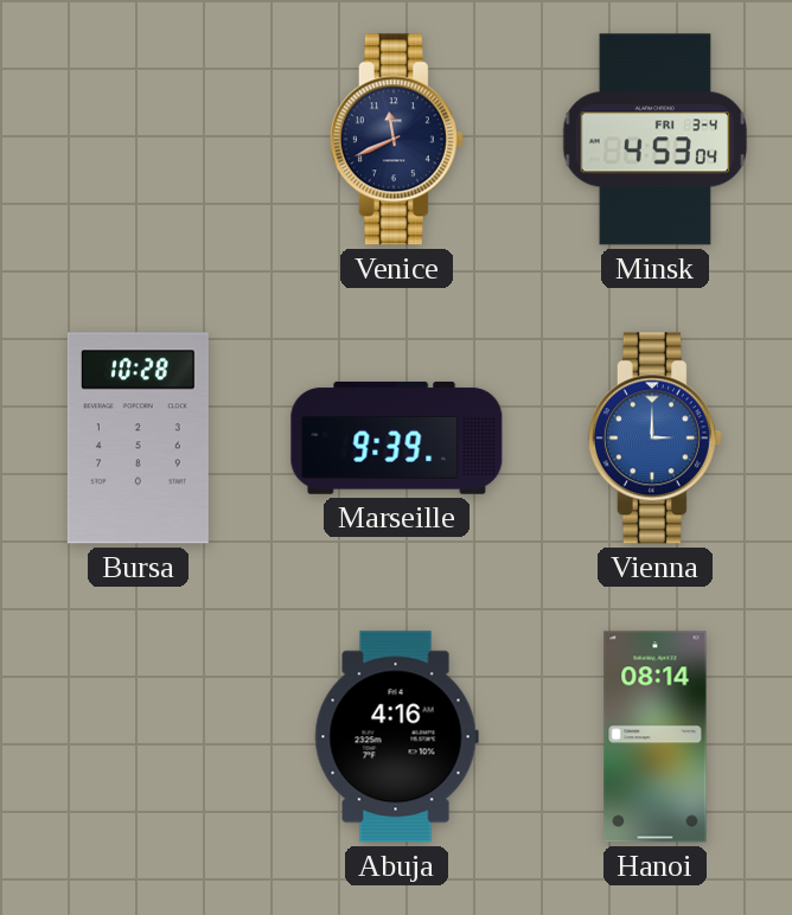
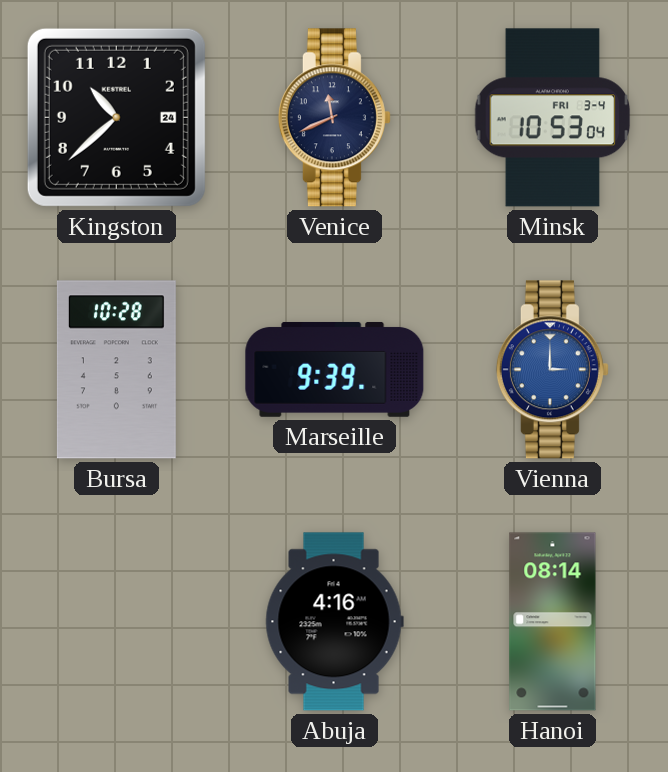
Kingston: none -> 10:38 (116, 117)
Minsk: 4:53 -> 10:53 (553, 118)
